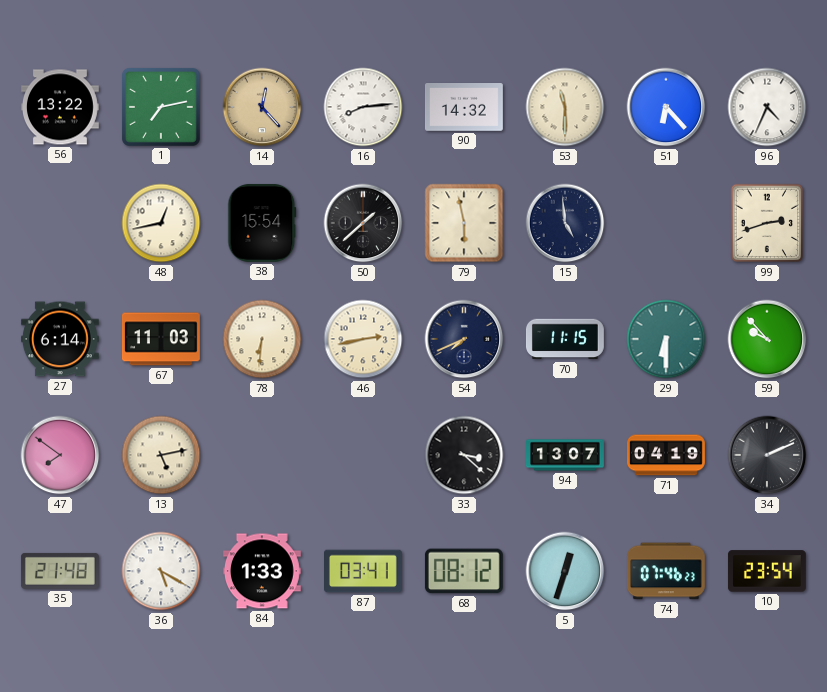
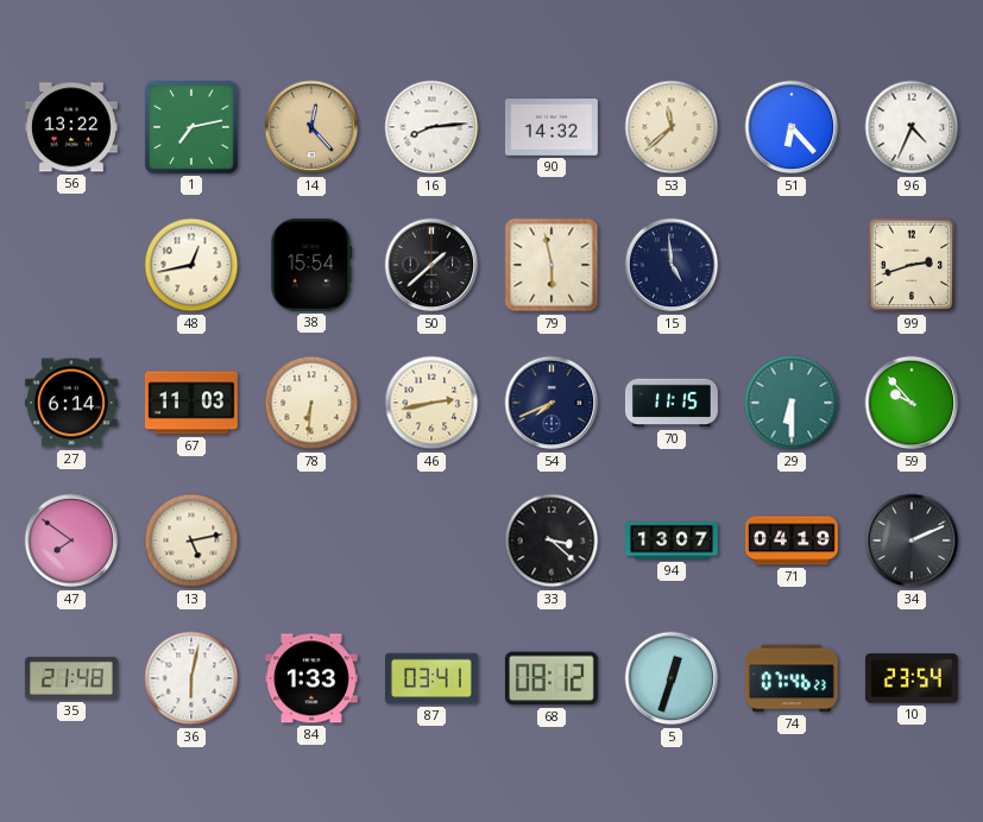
53: 11:30 -> 11:38 (672, 127)
36: 5:20 -> 6:02 (191, 678)
